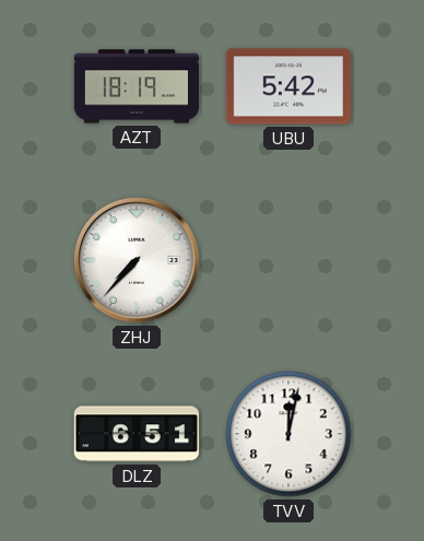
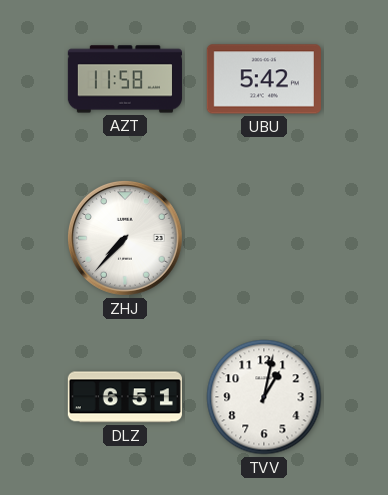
AZT: 18:19 -> 11:58 (125, 79)
TVV: 12:02 -> 1:02 (264, 397)
